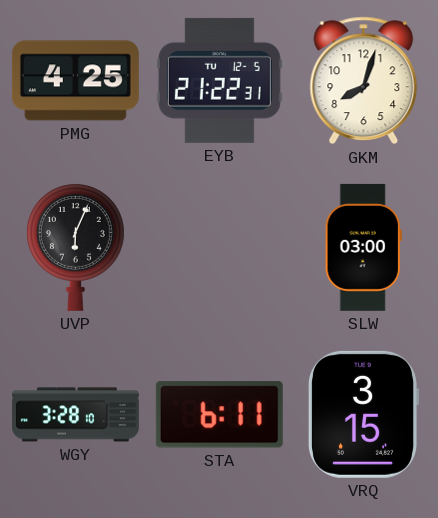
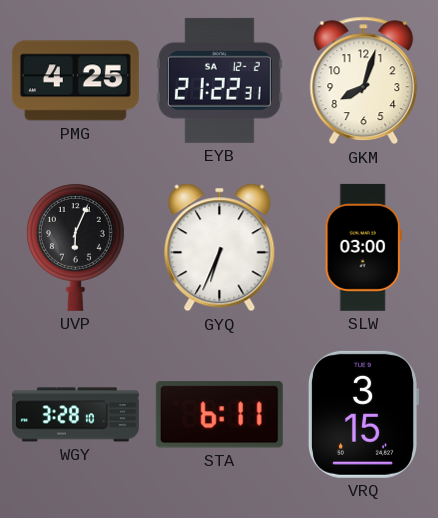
EYB date: TU 12-5 -> SA 12-2 (219, 80)
GYQ: none -> 6:34 (220, 248)
